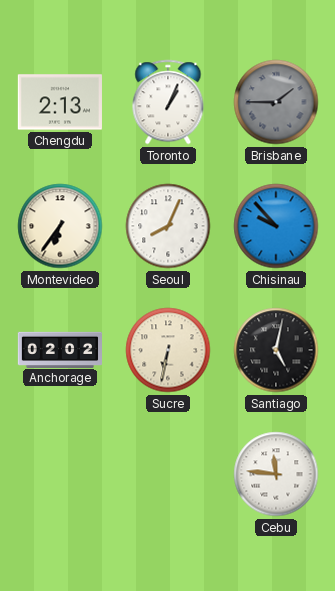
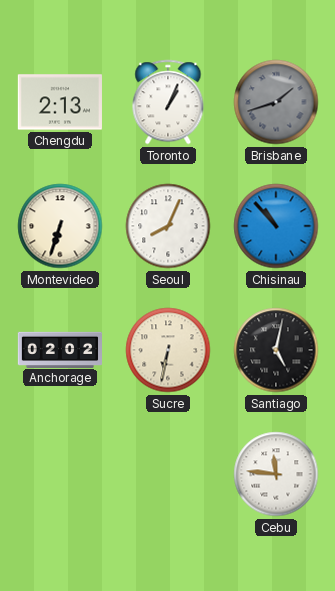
Brisbane: 1:45 -> 1:42 (276, 102)
Montevideo: 6:36 -> 6:33 (60, 226)
Chisinau: 9:53 -> 10:53 (276, 226)
